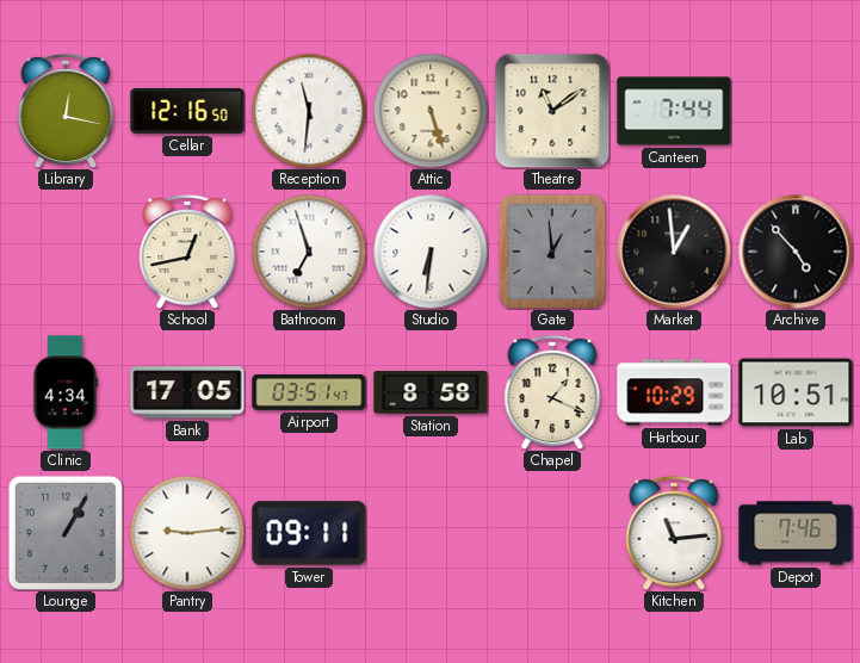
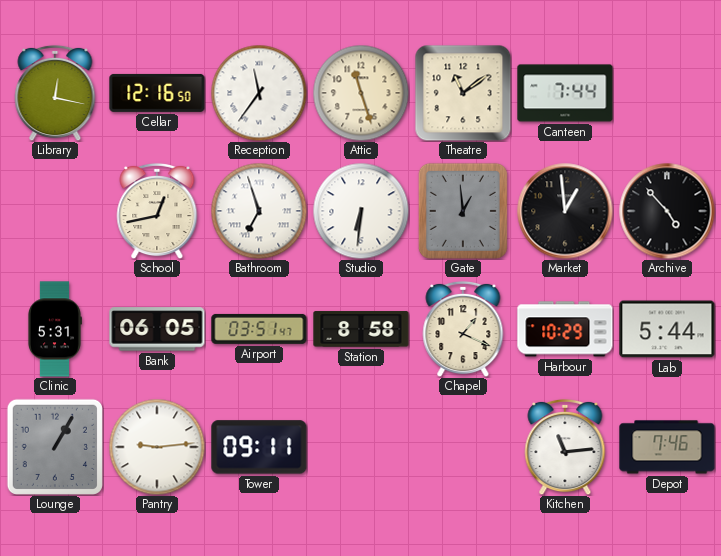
Reception: 11:31 -> 11:36 (259, 93)
Attic: 5:27 -> 11:27 (361, 93)
Clinic: 4:34 -> 5:31 (55, 329)
Bank: 17:05 -> 06:05 (157, 329)
Lab: 10:51 -> 5:44 (667, 329)
